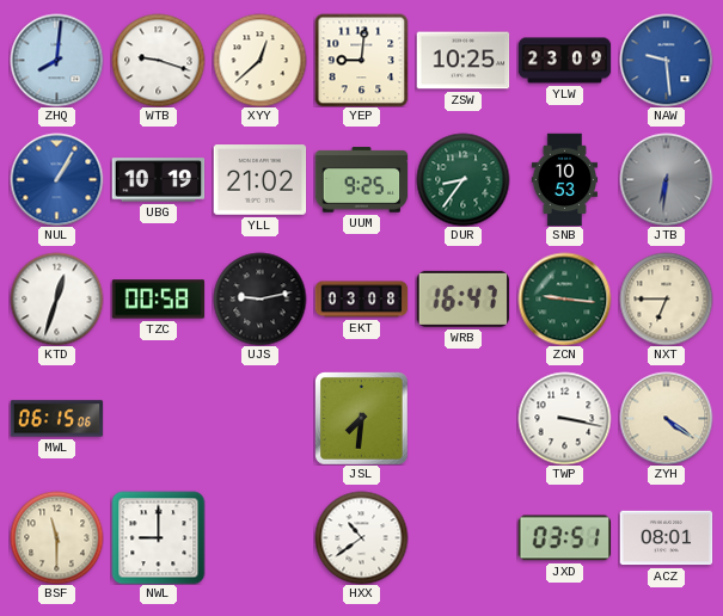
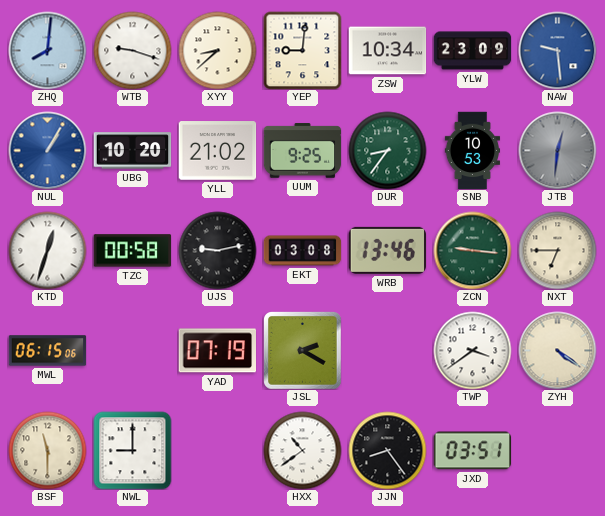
XYY: 12:38 -> 8:38 (217, 50)
ZSW: 10:25 -> 10:34 (387, 51)
UBG: 10:19 -> 10:20 (132, 151)
JTB: 6:31 -> 12:31 (557, 150)
WRB: 16:47 -> 13:46 (387, 250)
YAD: none -> 07:19 (217, 351)
JSL: 7:31 -> 2:20 (303, 351)
TWP: 3:17 -> 3:39 (472, 350)
JJN: none -> 8:24 (387, 450)
ACZ: 08:01 -> none (666, 538)
